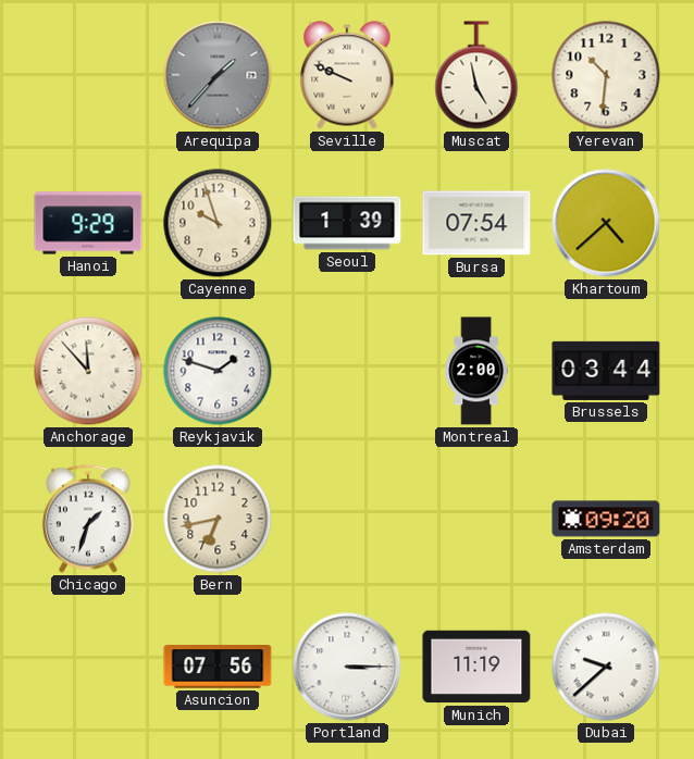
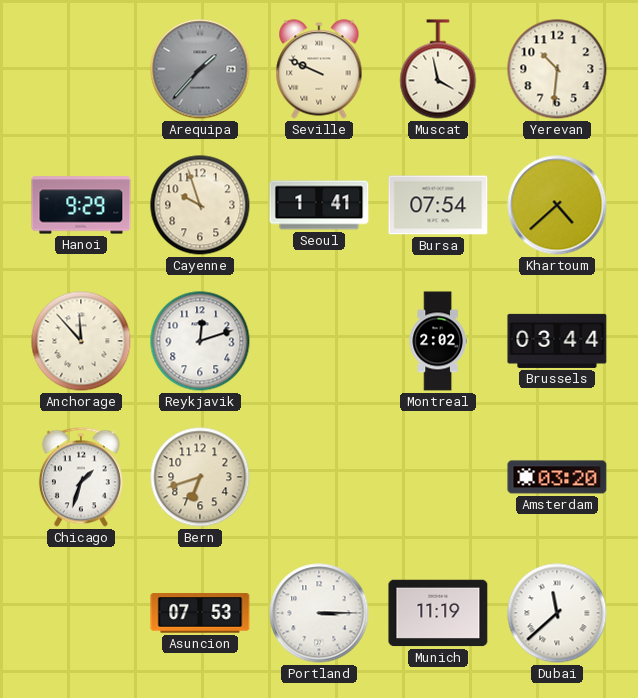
Muscat: 4:58 -> 3:58 (438, 69)
Seoul: 1:39 -> 1:41 (319, 205)
Reykjavik: 1:48 -> 12:12 (200, 341)
Montreal: 2:00 -> 2:02 (438, 341)
Bern: 6:43 -> 6:42 (200, 477)
Amsterdam: 09:20 -> 03:20 (557, 477)
Asuncion: 07:56 -> 07:53 (200, 613)
Dubai: 9:38 -> 11:38 (557, 613)
